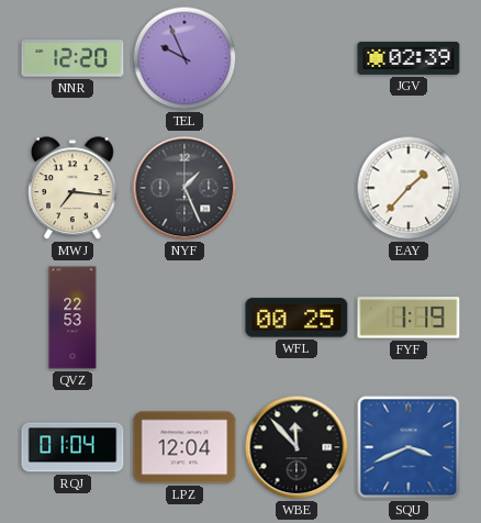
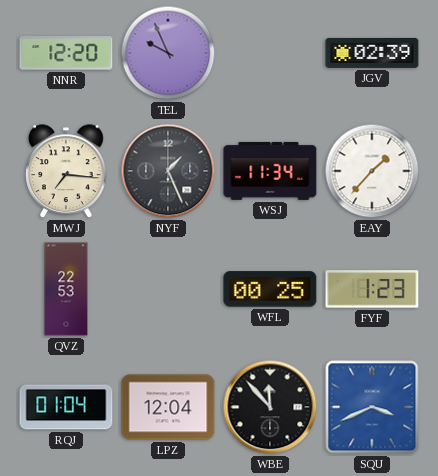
WSJ: none -> 11:34 (270, 171)
FYF: 1:19 -> 1:23 (372, 289)
